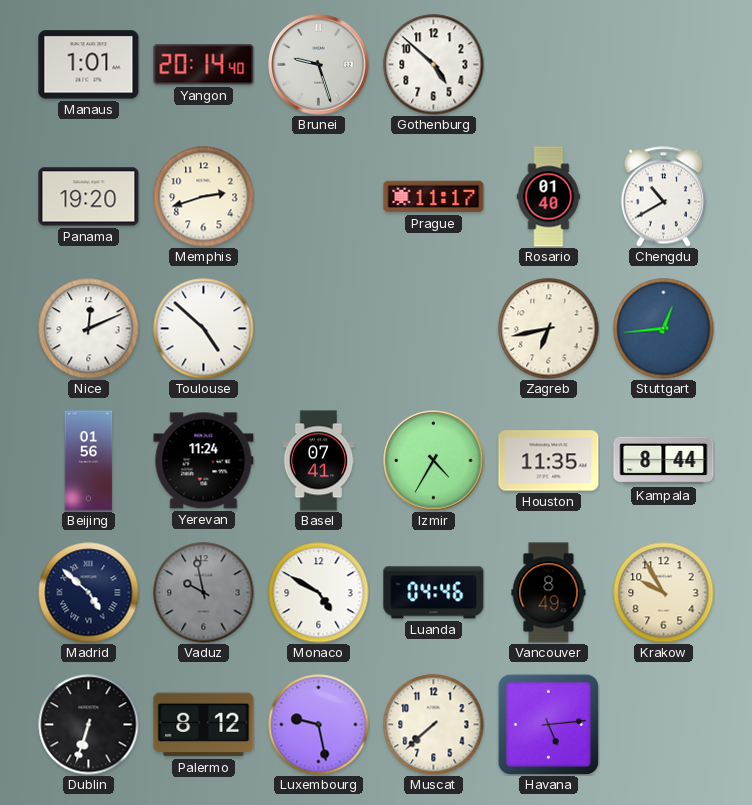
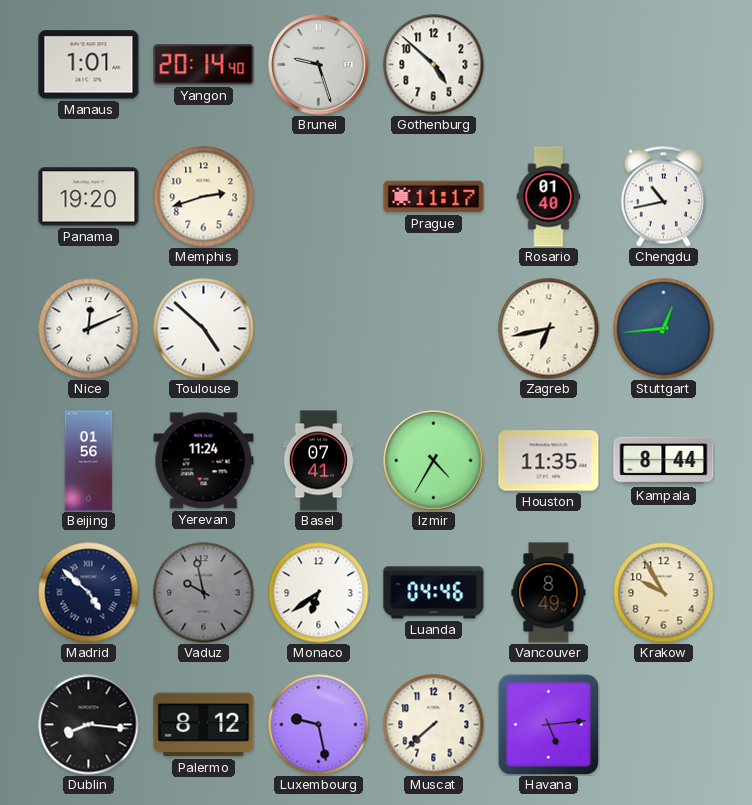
Chengdu: 10:40 -> 10:43 (664, 197)
Monaco: 4:50 -> 6:39 (319, 593)
Dublin: 6:33 -> 8:16 (89, 725)
